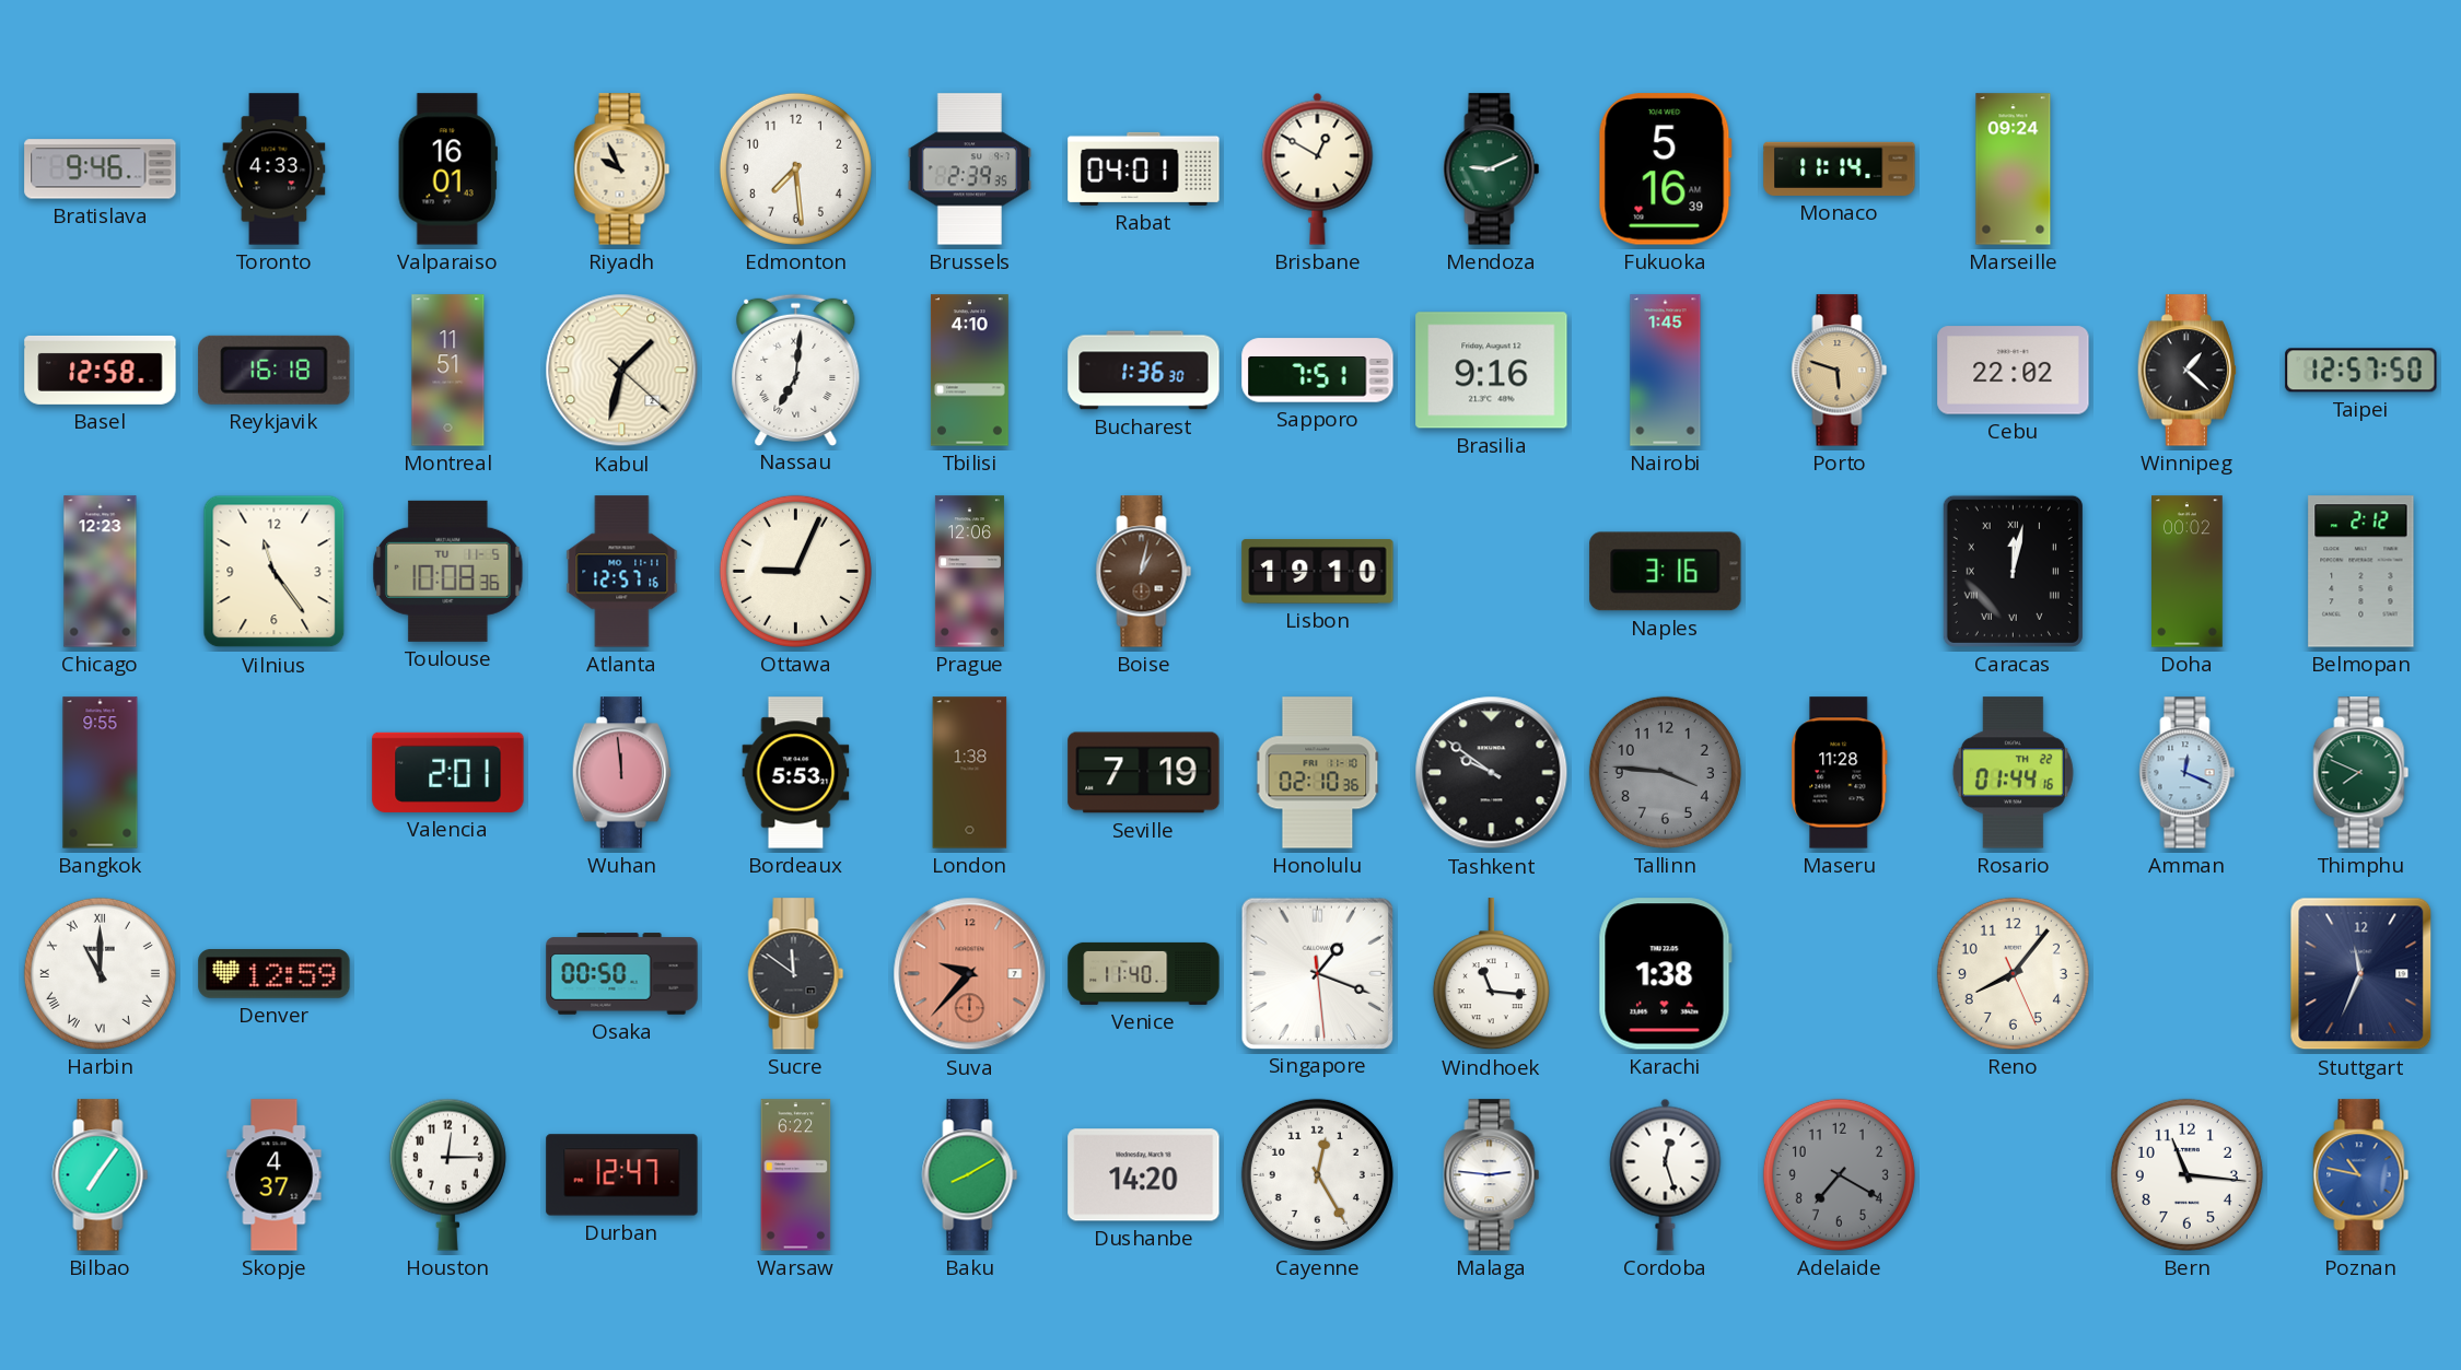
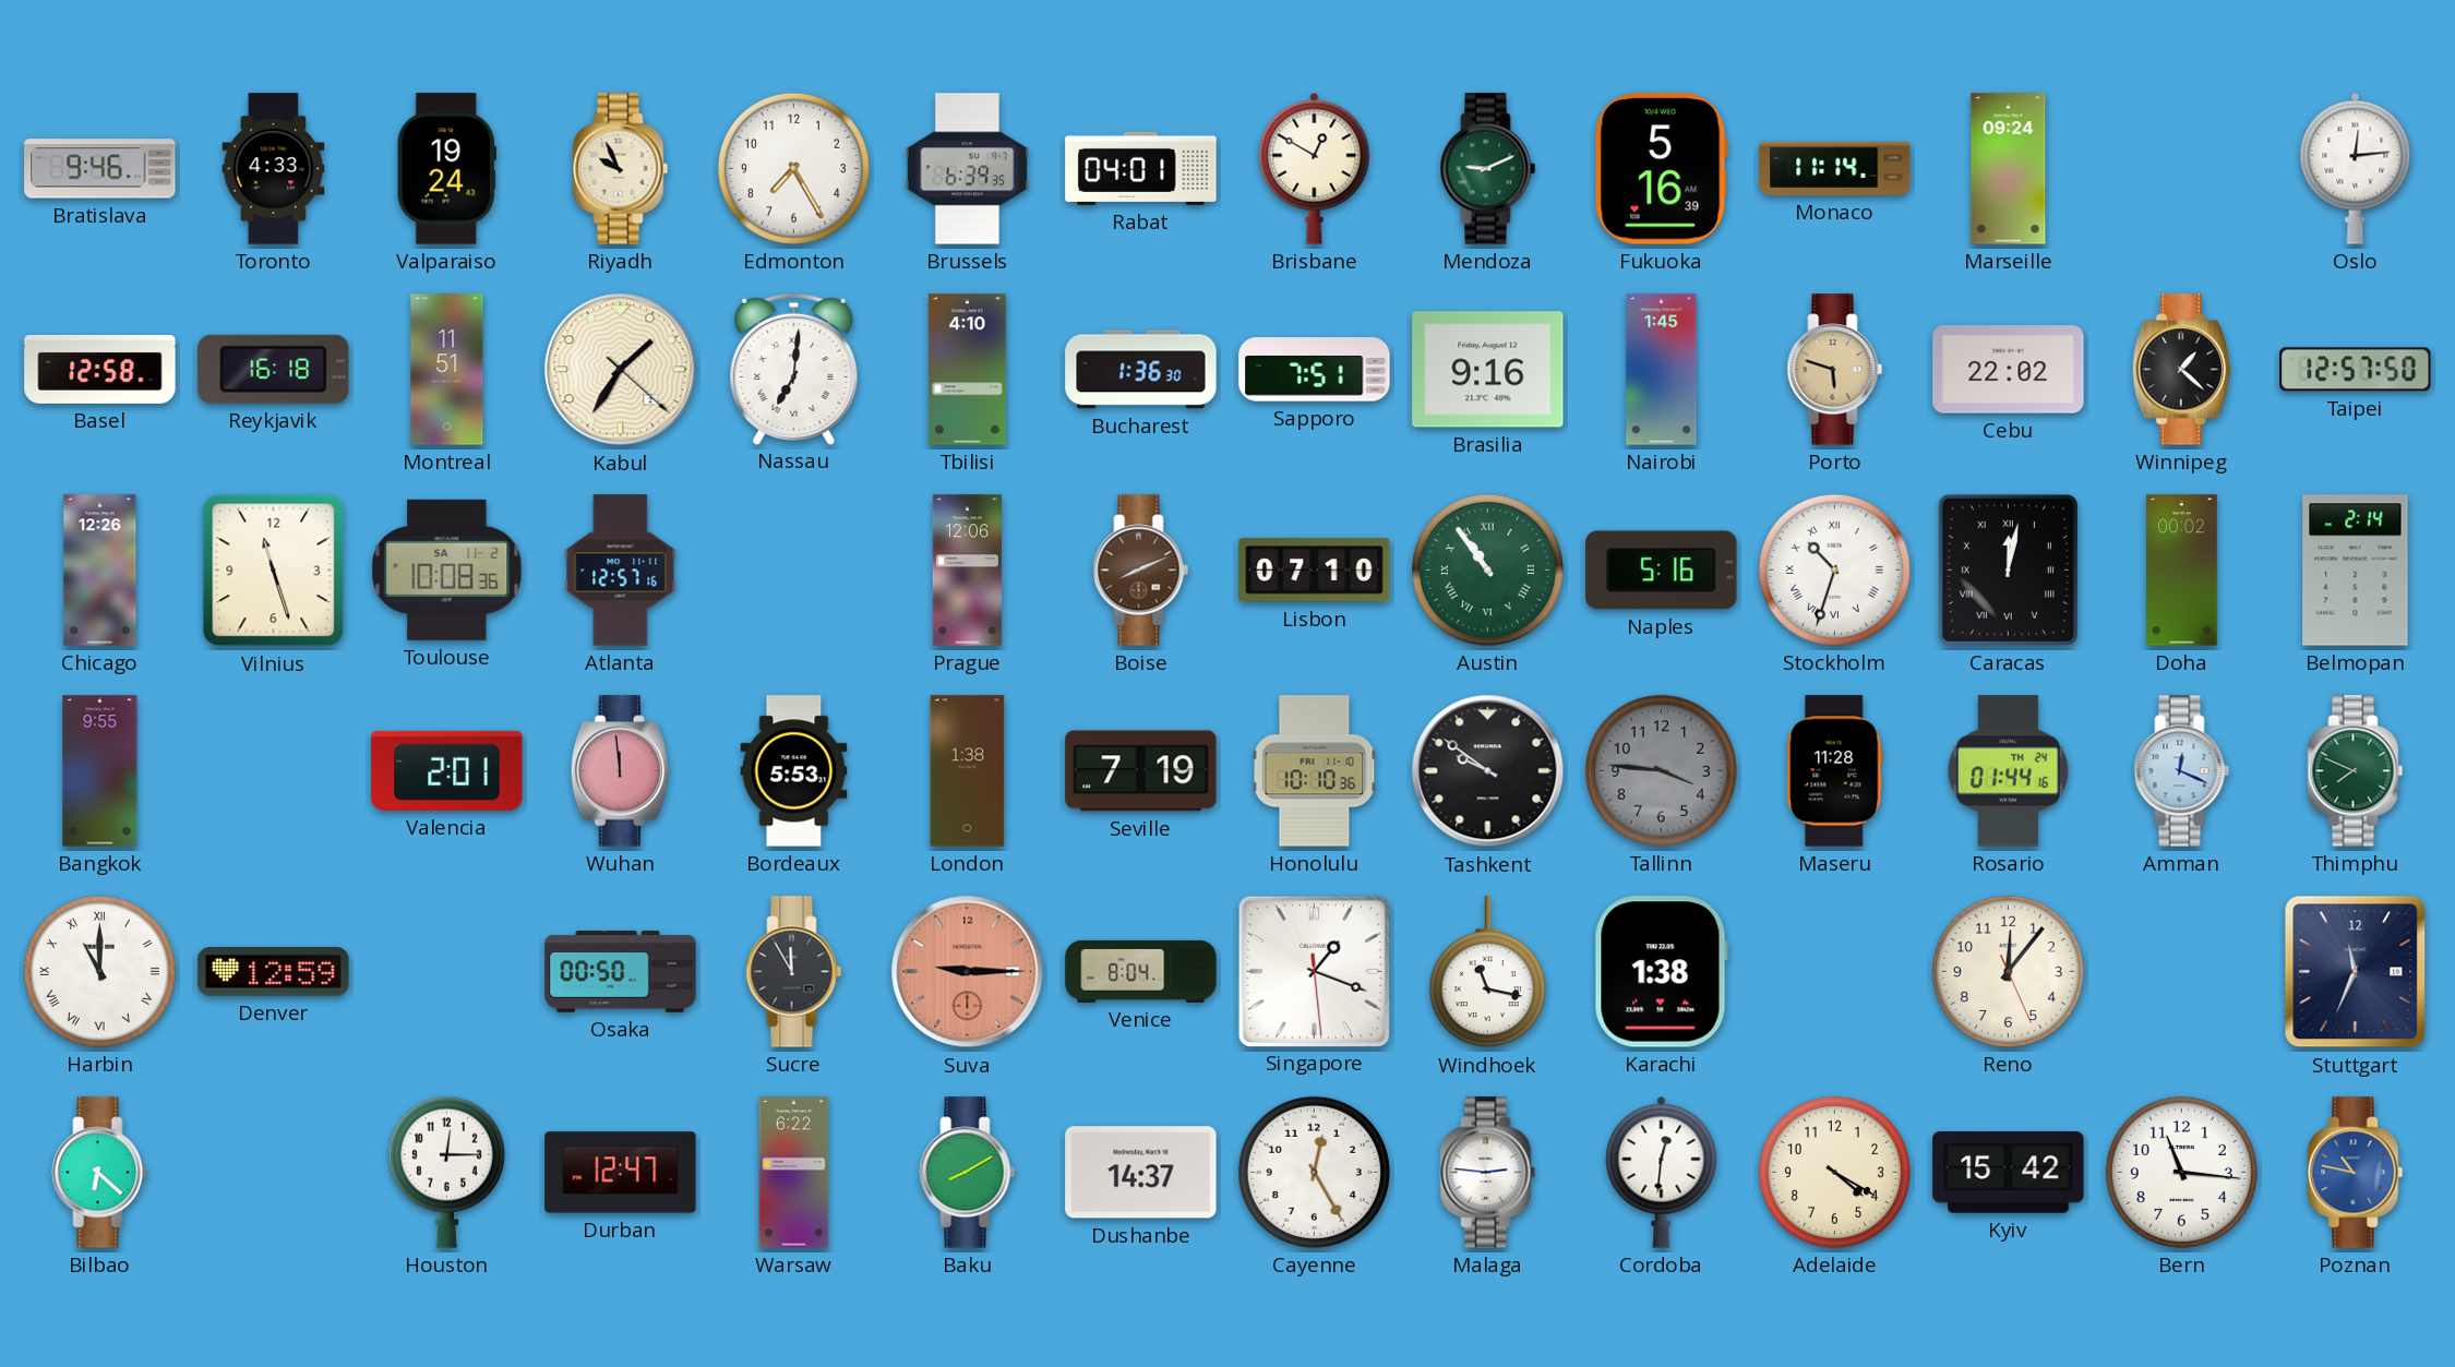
Valparaiso: 16:01 -> 19:24 (446, 169)
Edmonton: 7:29 -> 7:25 (793, 168)
Brussels: 2:39 -> 6:39 (967, 169)
Oslo: none -> 12:14 (2356, 168)
Kabul: 1:32 -> 1:35 (621, 370)
Chicago: 12:23 -> 12:26 (100, 571)
Vilnius: 11:24 -> 11:27 (274, 571)
Toulouse date: TU 11-5 -> SA 11-2 (447, 569)
Ottawa: 9:04 -> none (795, 571)
Boise: 1:02 -> 8:11 (1141, 571)
Lisbon: 19:10 -> 07:10 (1315, 571)
Austin: none -> 10:54 (1487, 569)
Naples: 3:16 -> 5:16 (1662, 571)
Stockholm: none -> 10:33 (1834, 569)
Belmopan: 2:12 -> 2:14 (2356, 571)
Honolulu: 02:10 -> 10:10 (1315, 771)
Rosario date: TH 22 -> TH 24 (2008, 771)
Sucre: 11:51 -> 11:55 (794, 972)
Suva: 9:37 -> 9:15 (968, 972)
Venice: 11:40 -> 8:04 (1141, 971)
Windhoek: 11:16 -> 11:17 (1487, 972)
Reno: 8:06 -> 12:06 (2008, 971)
Bilbao: 7:06 -> 6:22 (100, 1173)
Skopje: 4:37 -> none (275, 1175)
Dushanbe: 14:20 -> 14:37 (1141, 1173)
Cordoba: 12:27 -> 12:31 (1662, 1172)
Adelaide: 7:20 -> 4:20 (1834, 1172)
Adelaide dial: grey -> cream (1834, 1172)
Kyiv: none -> 15:42 (2009, 1173)
